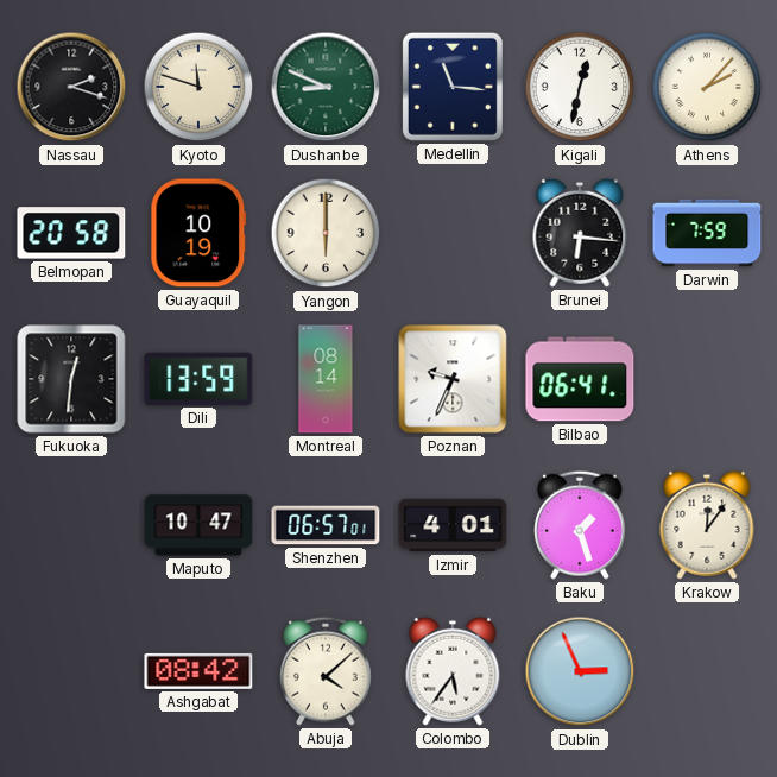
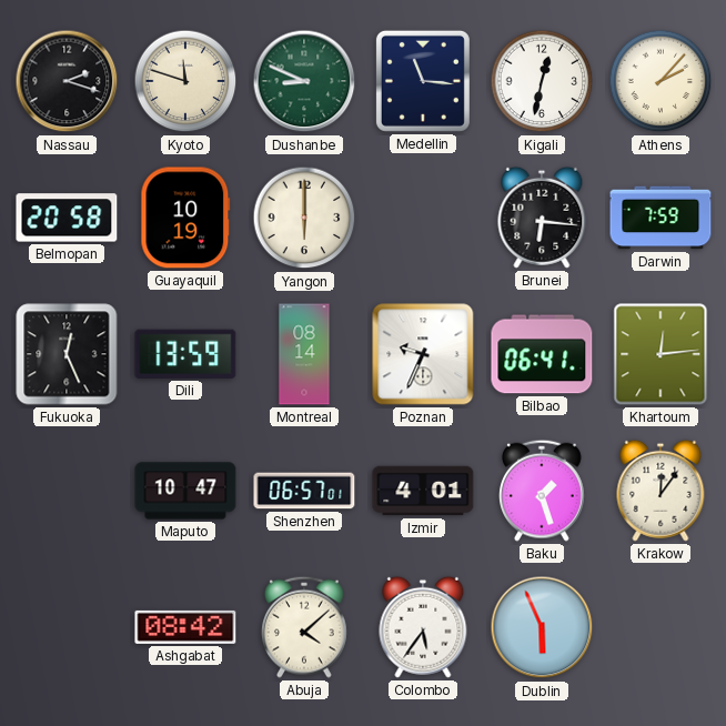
Fukuoka: 12:31 -> 12:26 (67, 354)
Khartoum: none -> 12:14 (661, 354)
Dublin: 2:56 -> 5:56 (542, 627)
